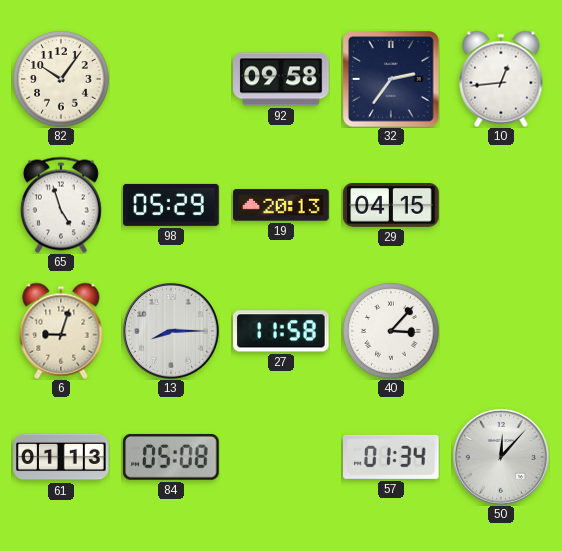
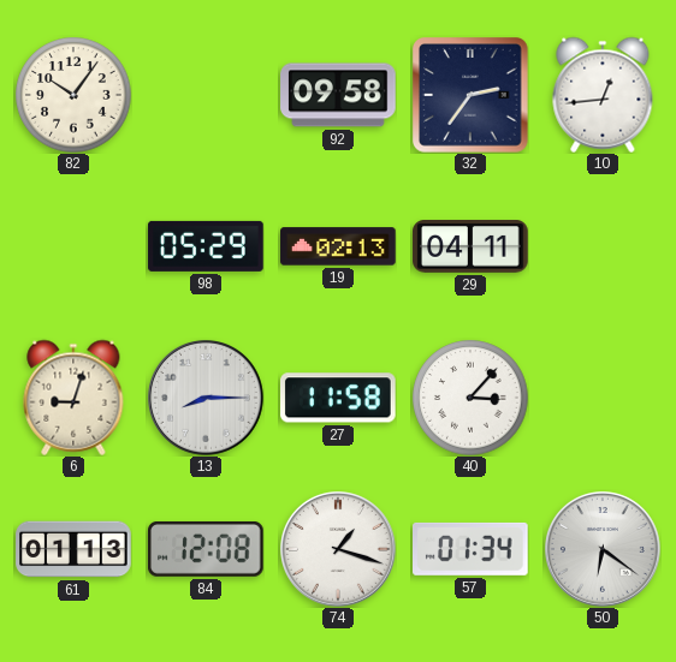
65: 4:57 -> none (61, 205)
19: 20:13 -> 02:13 (338, 246)
29: 04:15 -> 04:11 (470, 246)
84: 05:08 -> 12:08 (207, 549)
74: none -> 1:18 (339, 550)
50: 12:07 -> 6:21 (604, 550)
